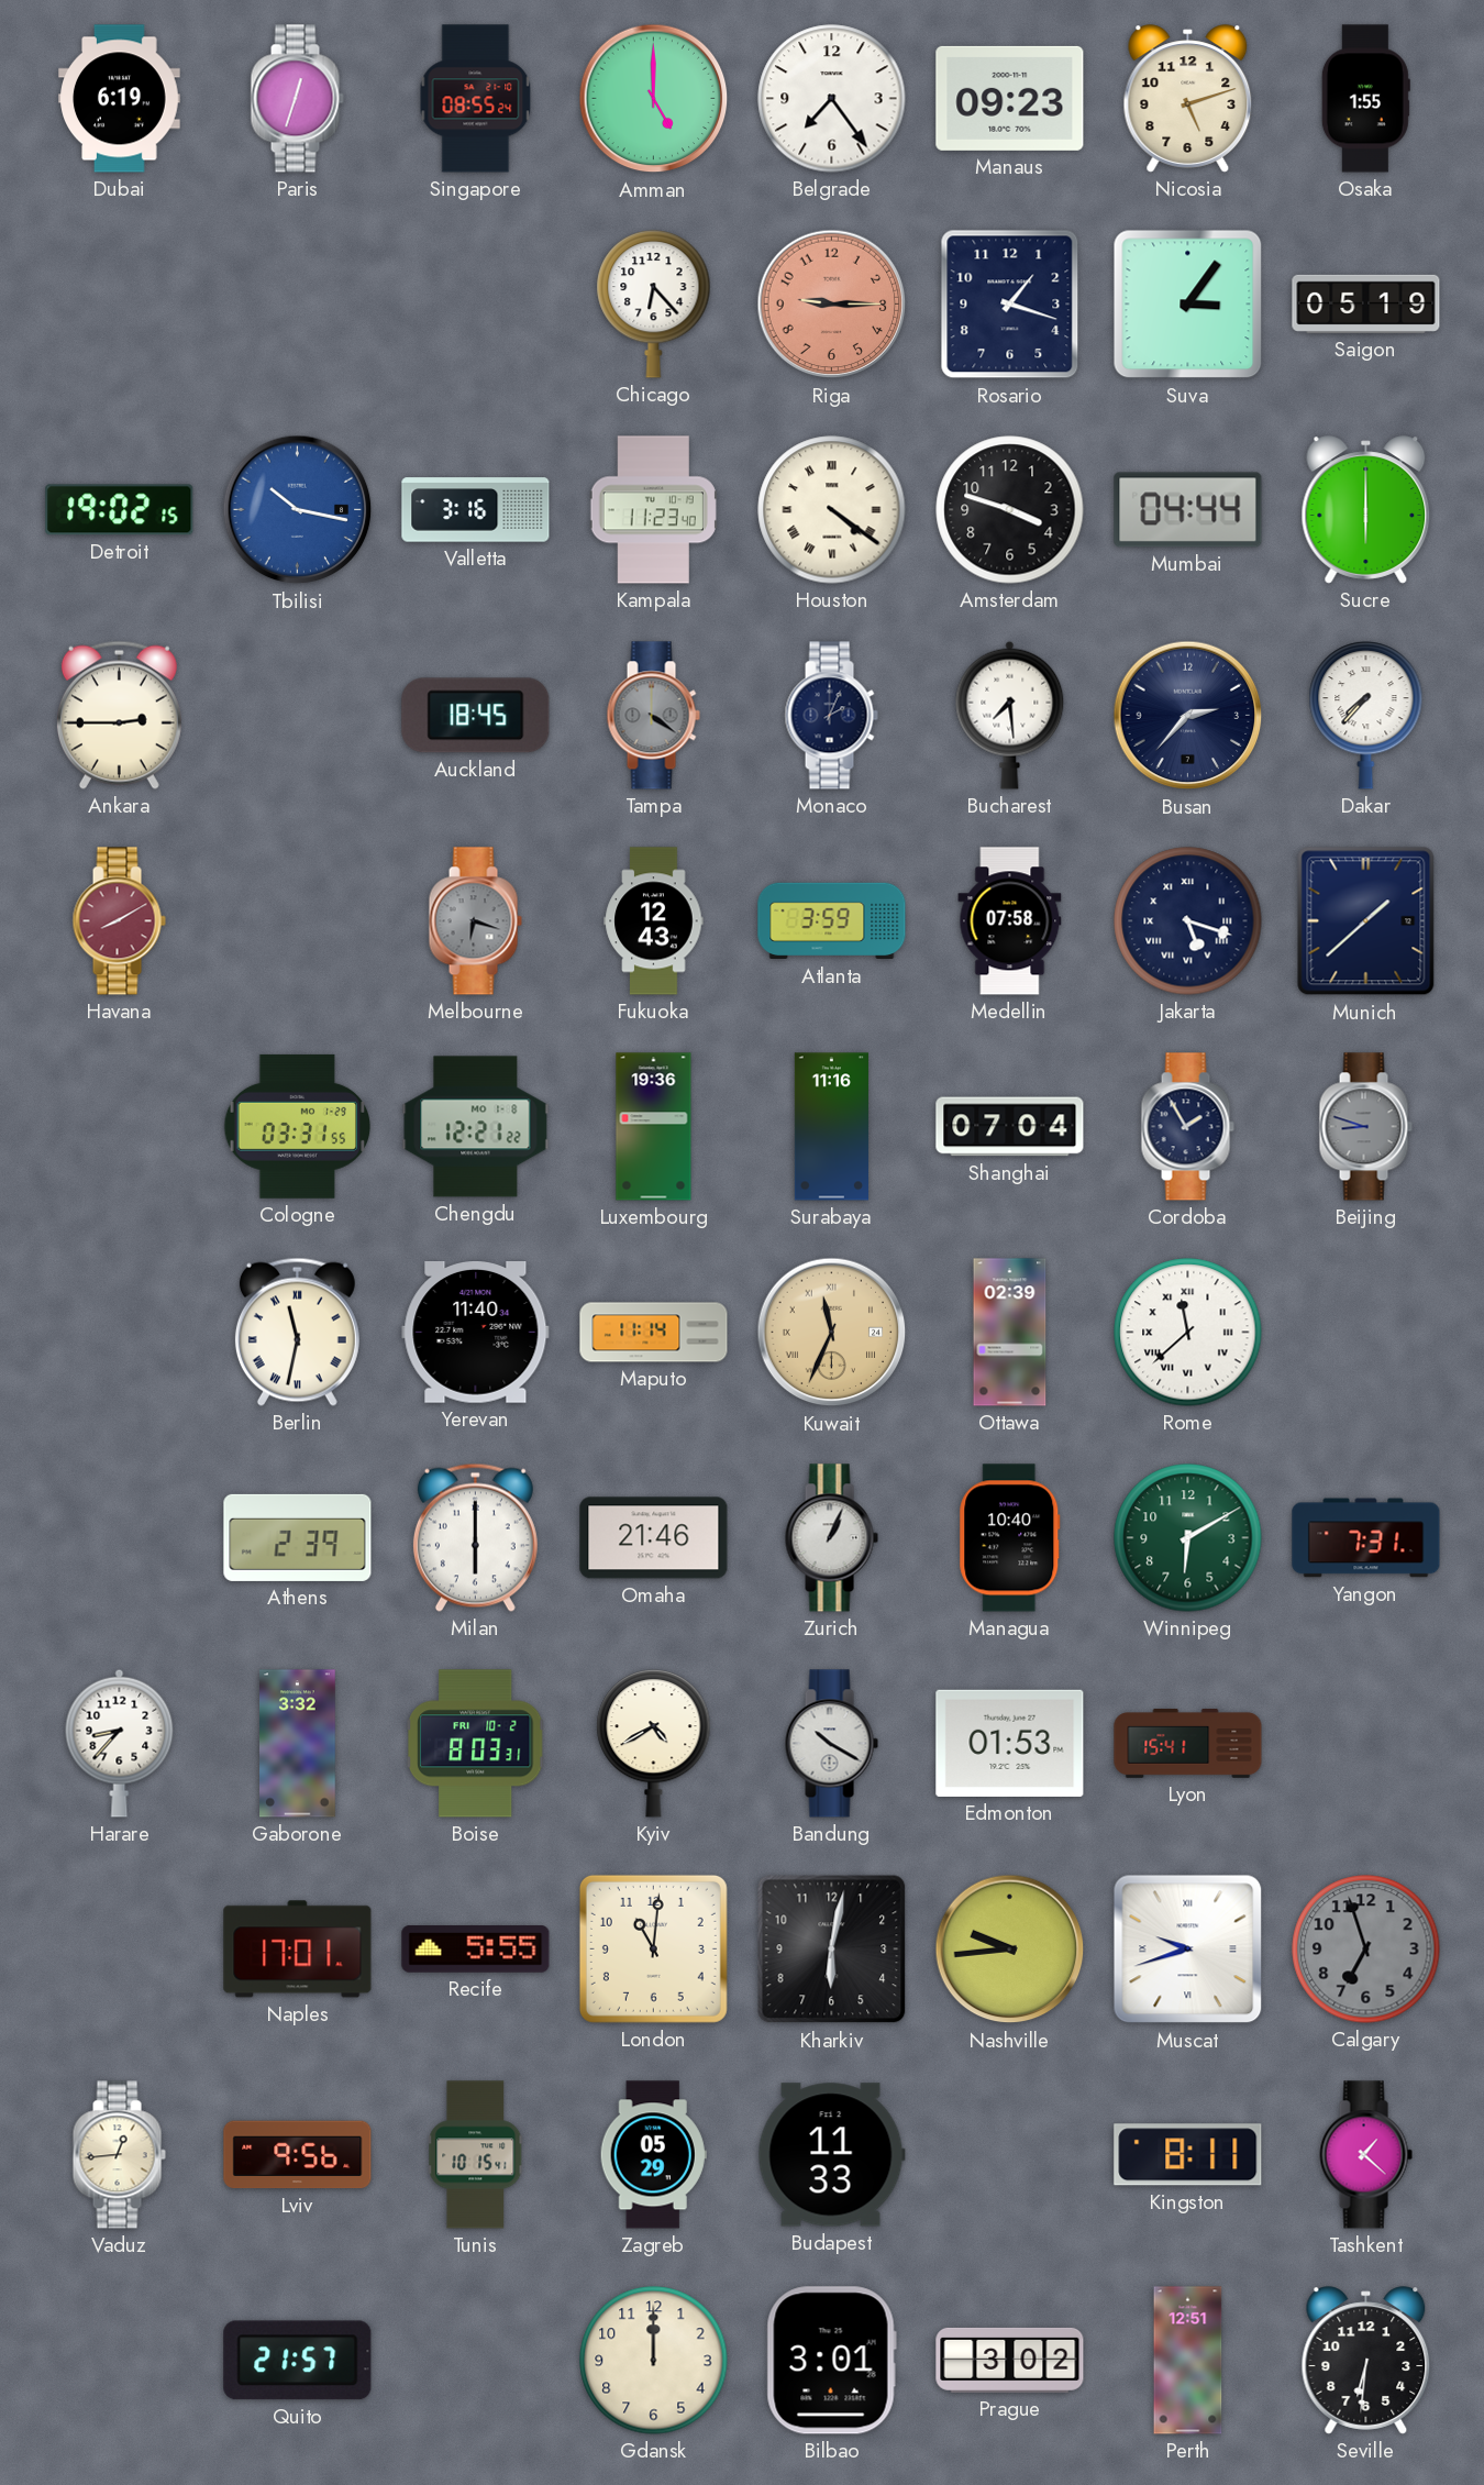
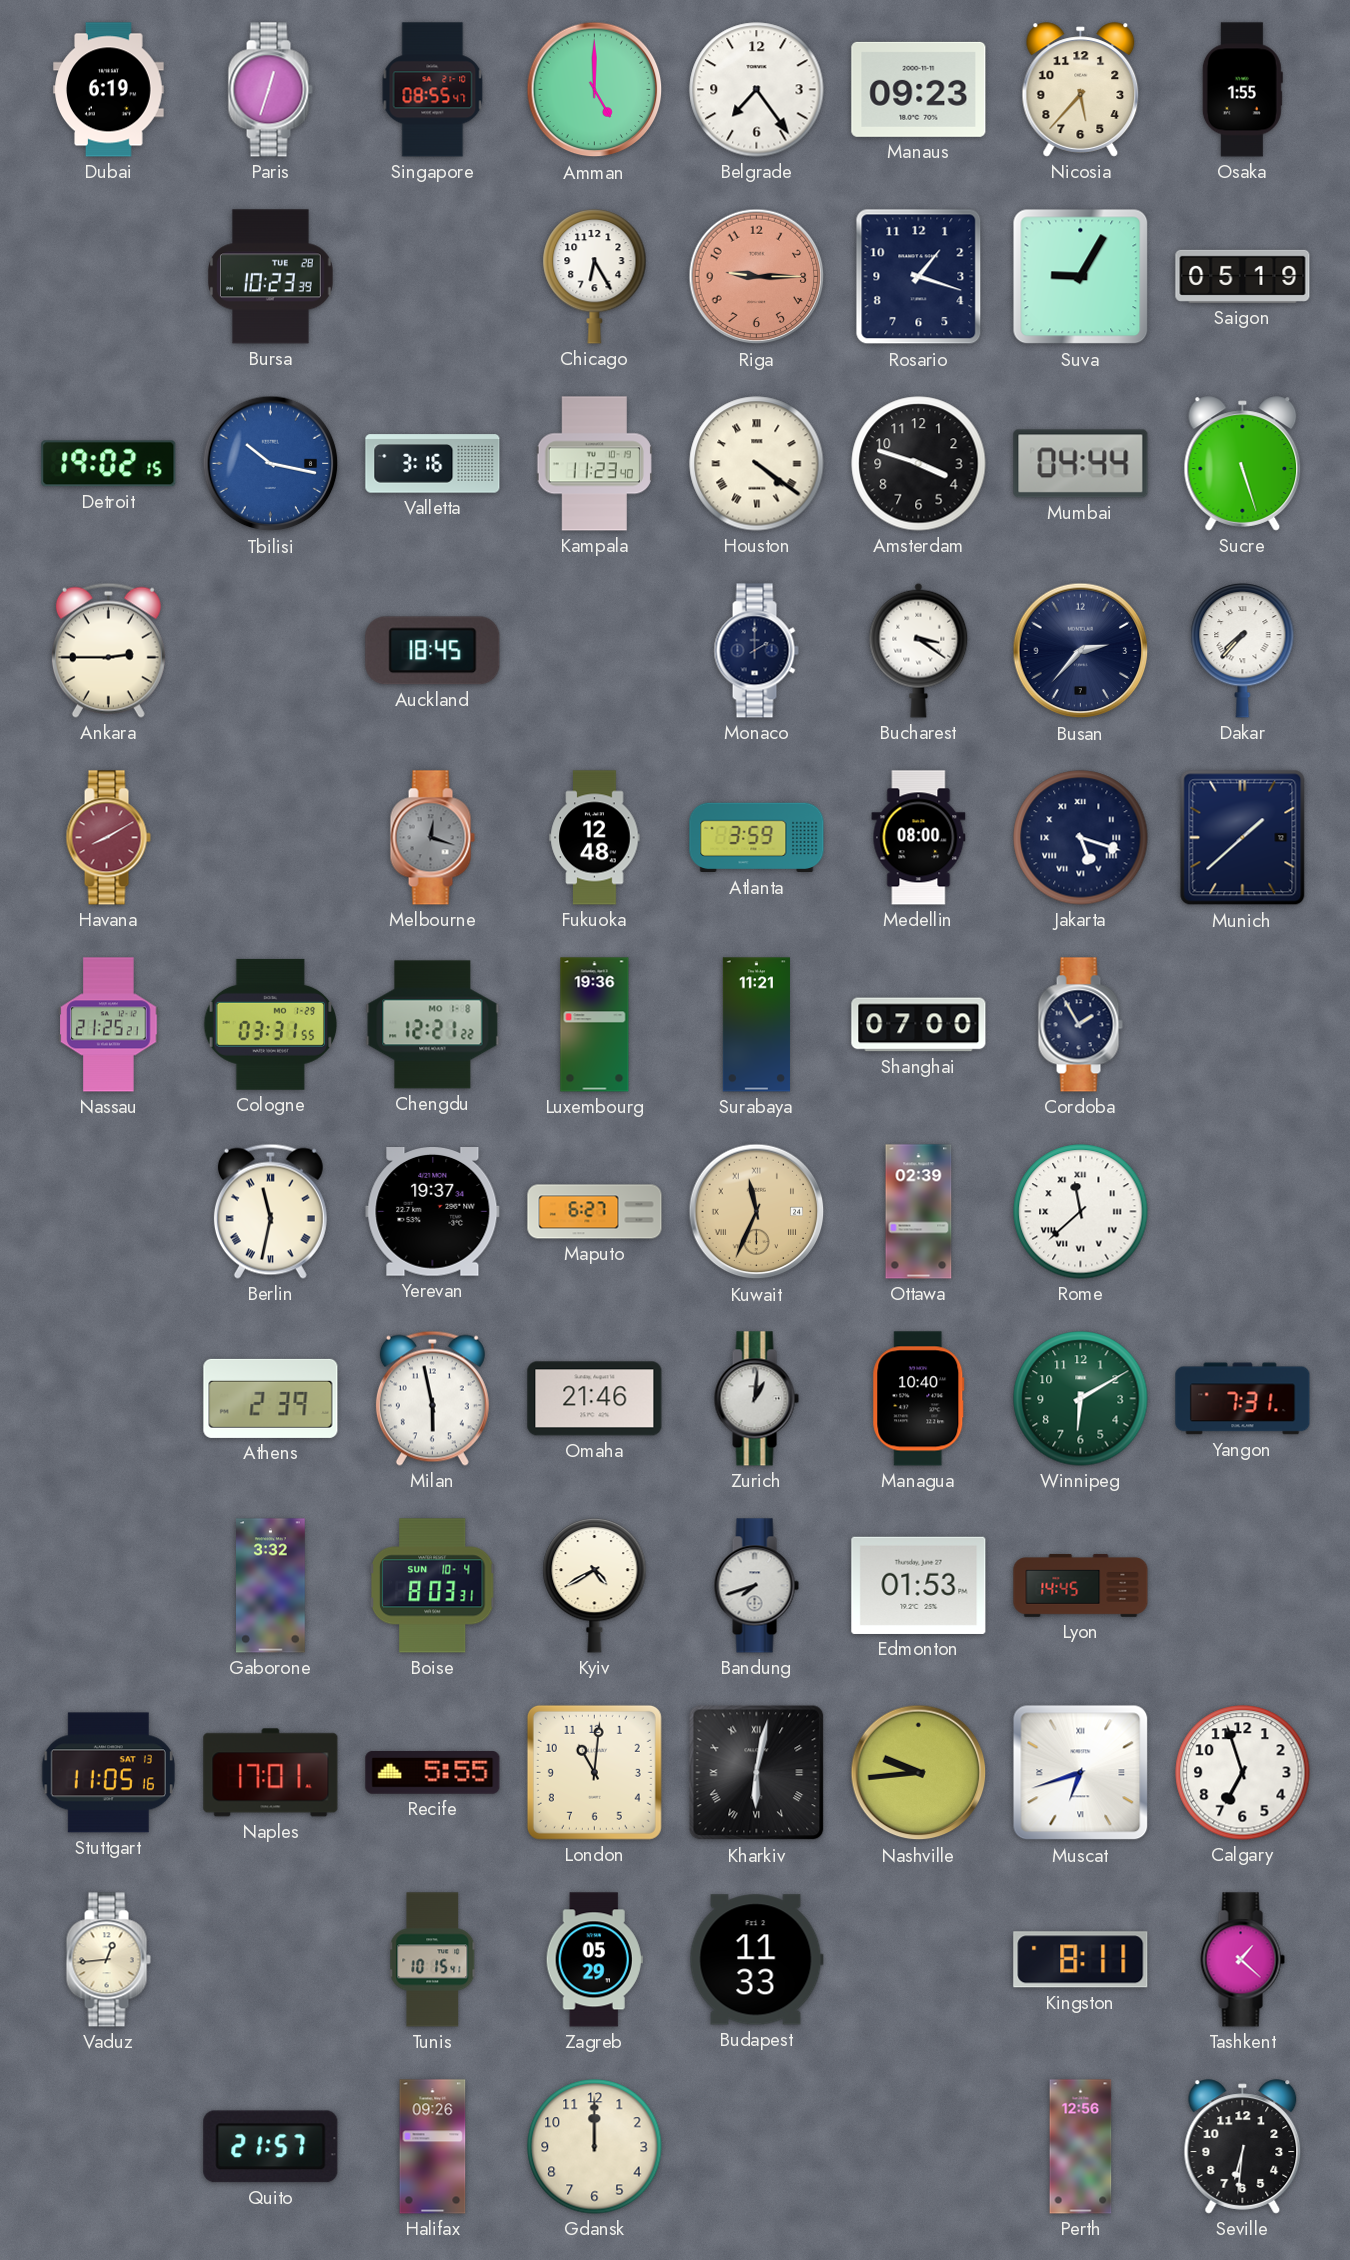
Singapore: 08:55:24 -> 08:55:47 (433, 90)
Nicosia: 5:12 -> 5:37 (1081, 90)
Bursa: none -> 10:23 (270, 277)
Chicago: 6:23 -> 6:25 (595, 276)
Suva: 3:06 -> 9:05 (1081, 277)
Sucre: 6:00 -> 5:27 (1243, 464)
Tampa: 4:21 -> none (653, 716)
Monaco: 2:04 -> 2:00 (756, 651)
Bucharest: 7:29 -> 3:21 (919, 650)
Melbourne: 6:18 -> 12:18 (432, 838)
Fukuoka: 12:43 -> 12:48 (595, 838)
Medellin: 07:58 -> 08:00 (919, 838)
Nassau: none -> 21:25 (109, 1025)
Surabaya: 11:16 -> 11:21 (756, 1025)
Shanghai: 07:04 -> 07:00 (919, 1025)
Beijing: 8:48 -> none (1365, 1127)
Yerevan: 11:40 -> 19:37 (433, 1212)
Maputo: 11:14 -> 6:27 (595, 1212)
Milan: 6:00 -> 5:58 (432, 1398)
Zurich: 1:04 -> 1:01 (756, 1399)
Harare: 8:37 -> none (120, 1743)
Boise date: FRI 10-2 -> SUN 10-4 (432, 1586)
Bandung: 10:20 -> 7:42 (756, 1586)
Lyon: 15:41 -> 14:45 (1081, 1585)
Stuttgart: none -> 11:05 (108, 1773)
Kharkiv numerals: Arabic -> Roman (757, 1773)
Muscat: 9:42 -> 6:42 (1081, 1773)
Calgary dial: grey -> white (1243, 1773)
Lviv: 9:56 -> none (298, 2155)
Halifax: none -> 09:26 (433, 2147)
Bilbao: 3:01 -> none (831, 2361)
Prague: 3:02 -> none (1010, 2360)
Perth: 12:51 -> 12:56 (1081, 2147)
